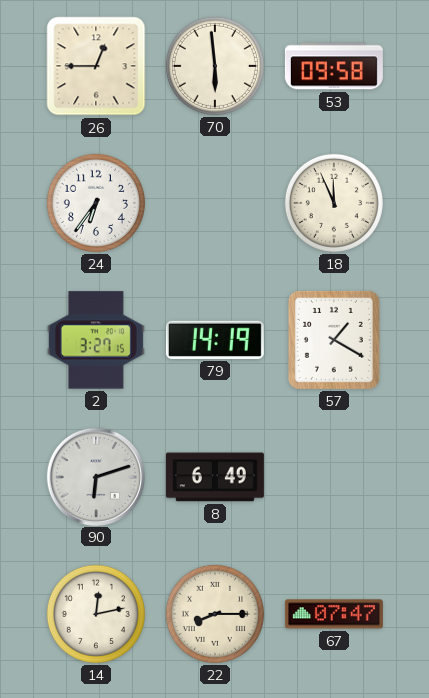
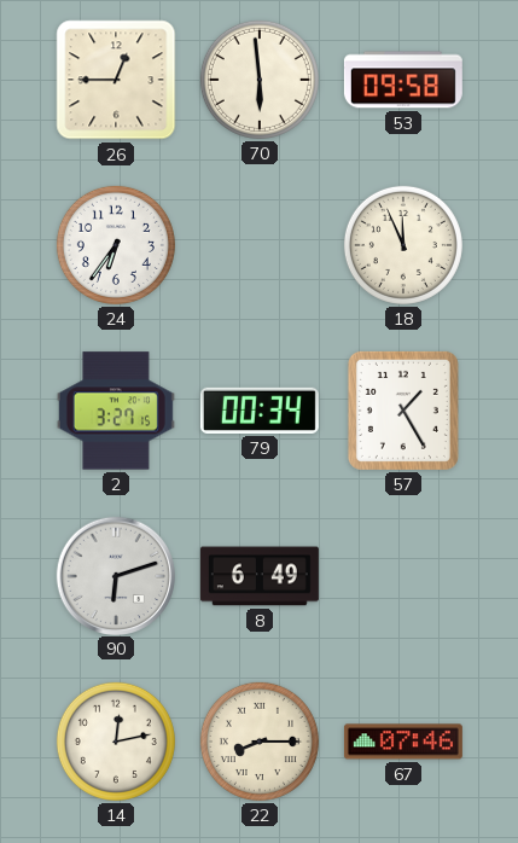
79: 14:19 -> 00:34 (260, 411)
57: 1:20 -> 1:25 (403, 411)
67: 07:47 -> 07:46 (403, 742)
